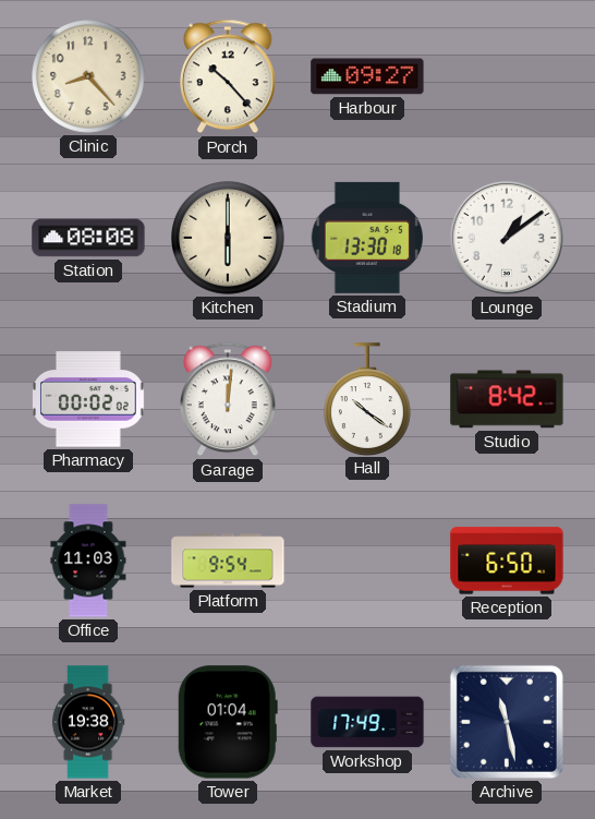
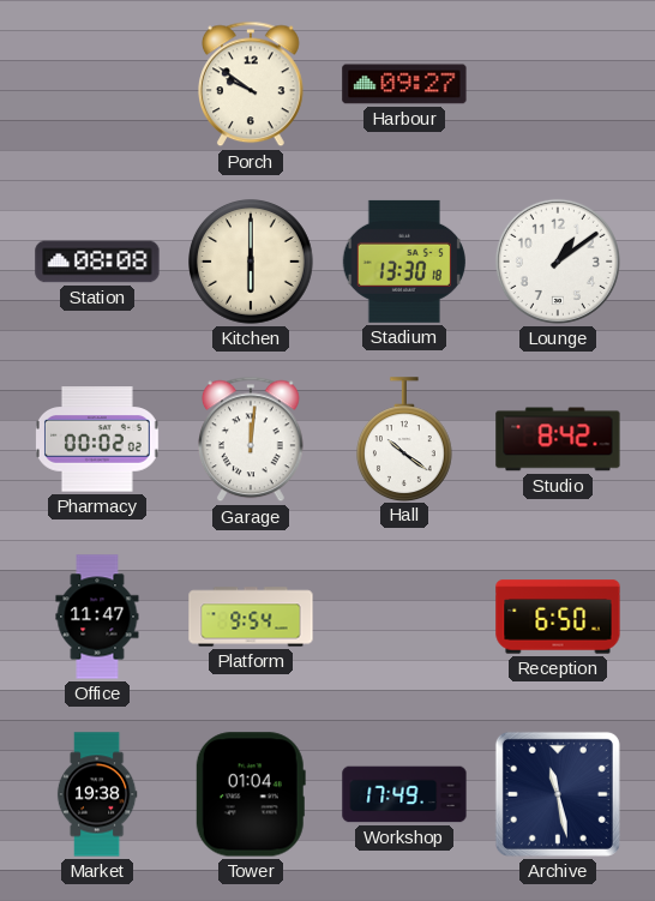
Clinic: 8:23 -> none (89, 77)
Porch: 10:23 -> 9:51 (252, 84)
Office: 11:03 -> 11:47 (97, 617)
